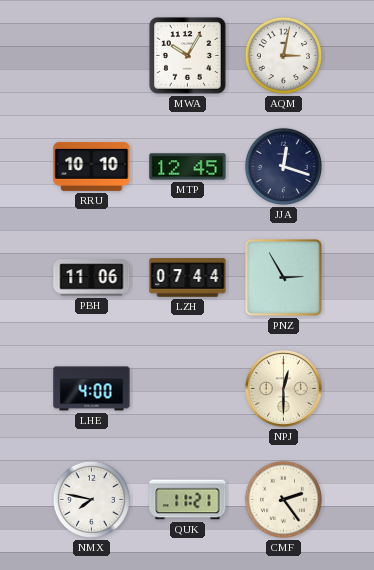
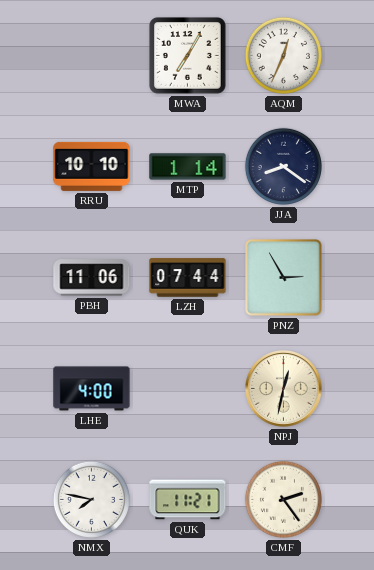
MWA: 10:05 -> 7:05 (188, 56)
AQM: 3:02 -> 12:34 (283, 55)
MTP: 12:45 -> 1:14 (188, 167)
JJA: 12:18 -> 8:21 (283, 166)
NPJ: 12:30 -> 12:32 (284, 389)
